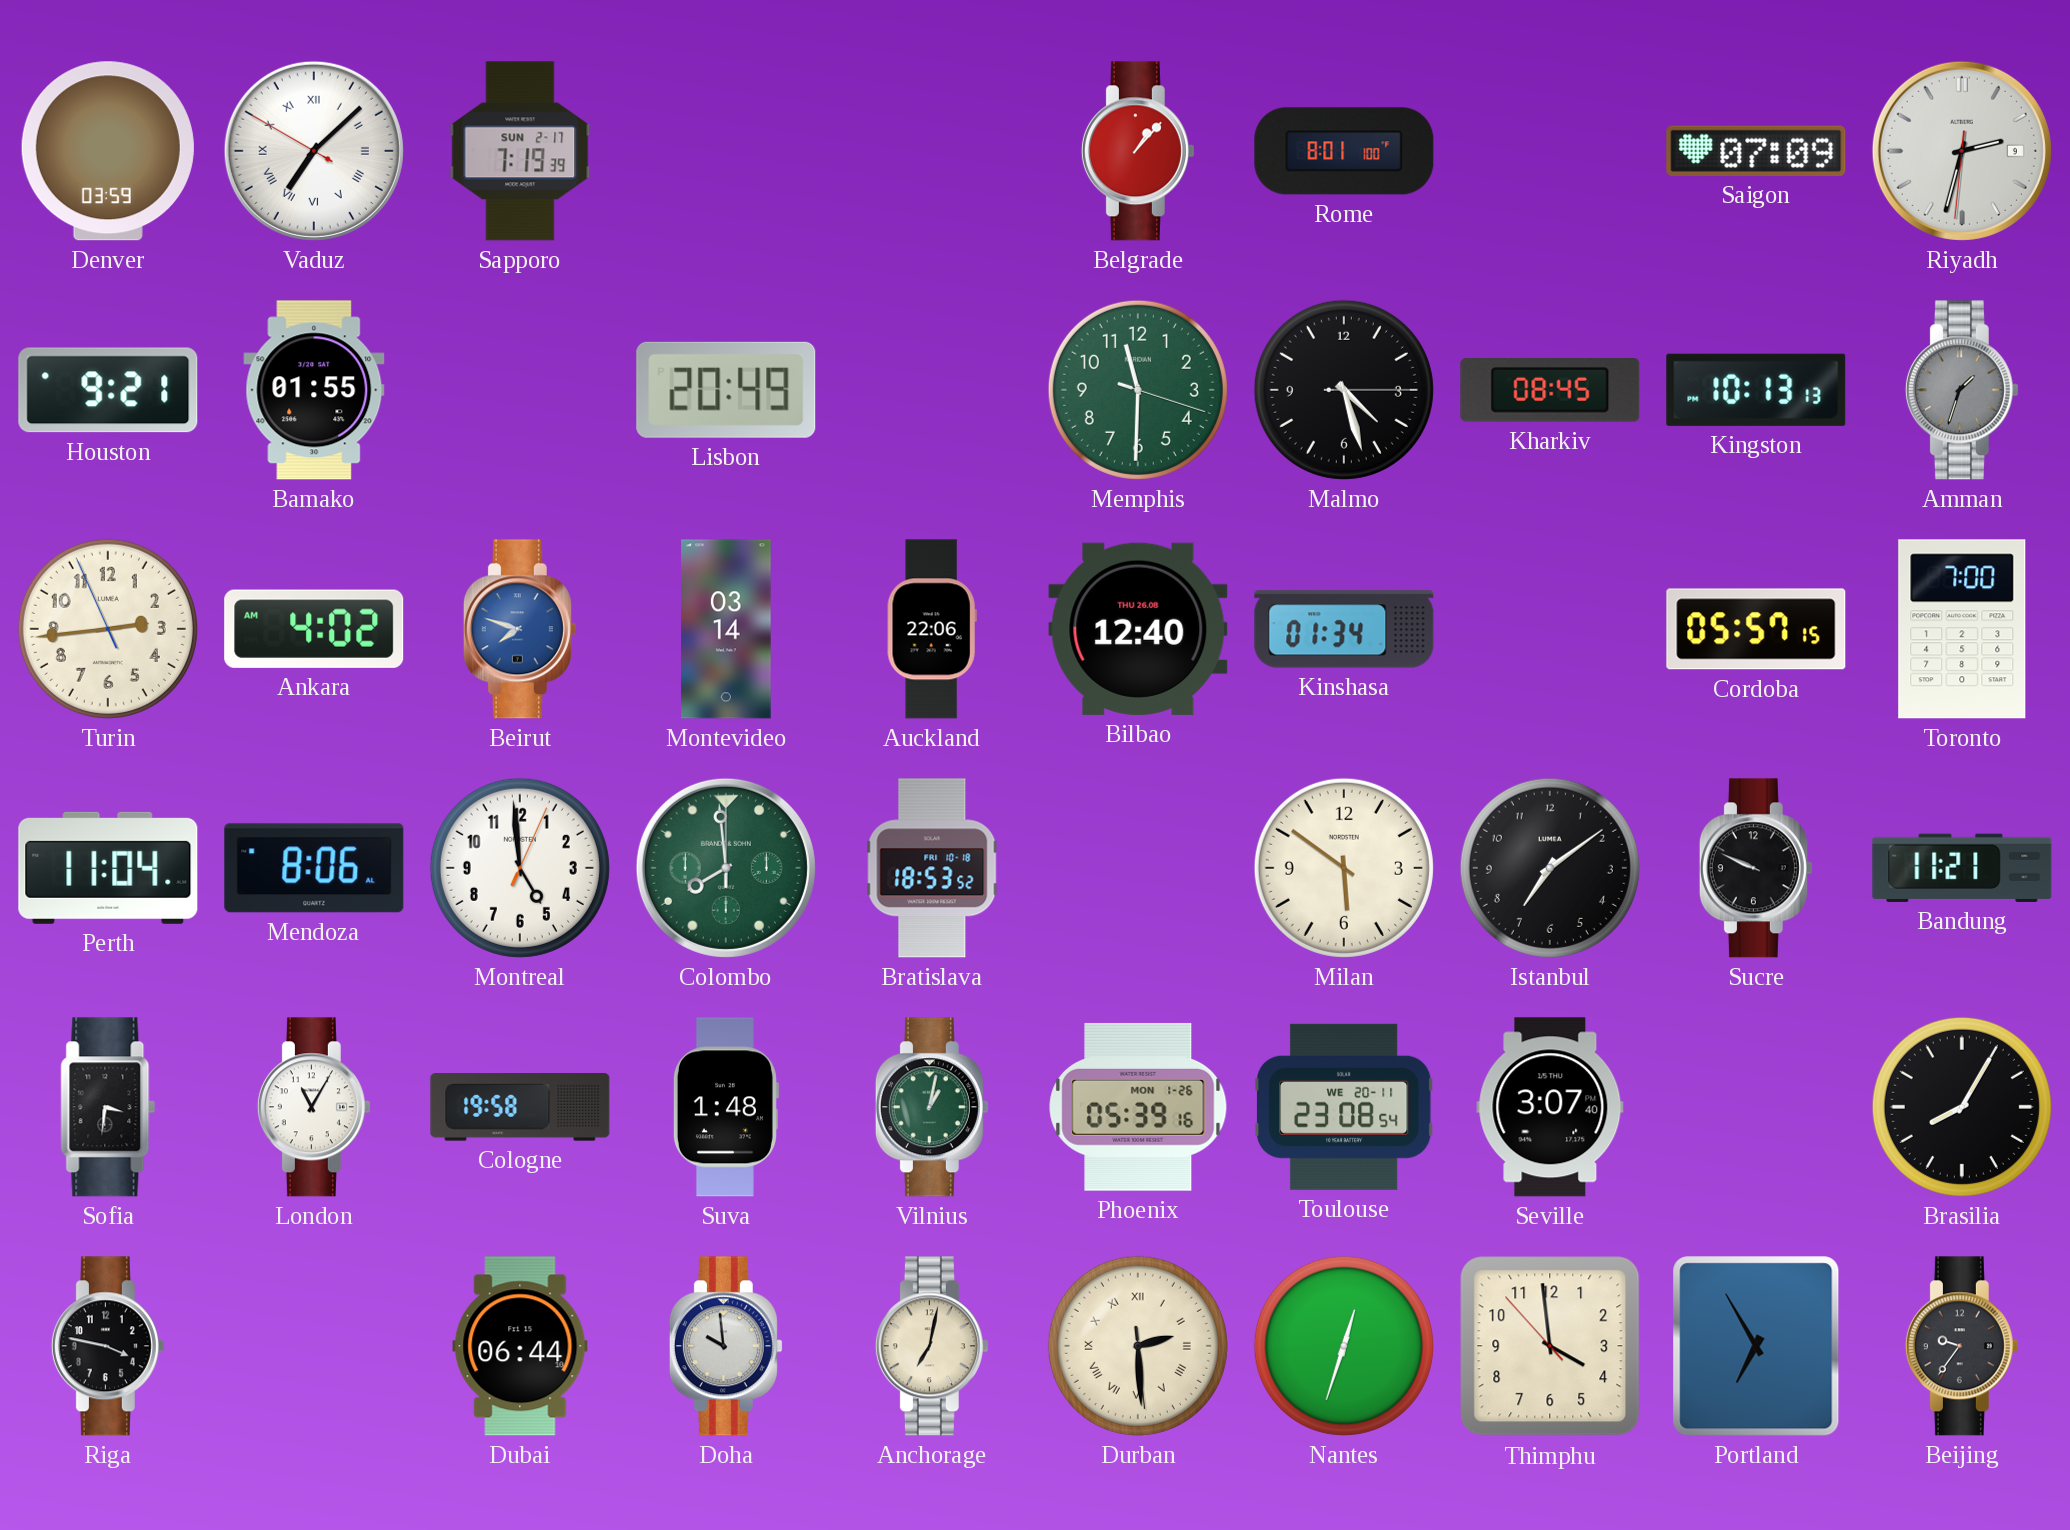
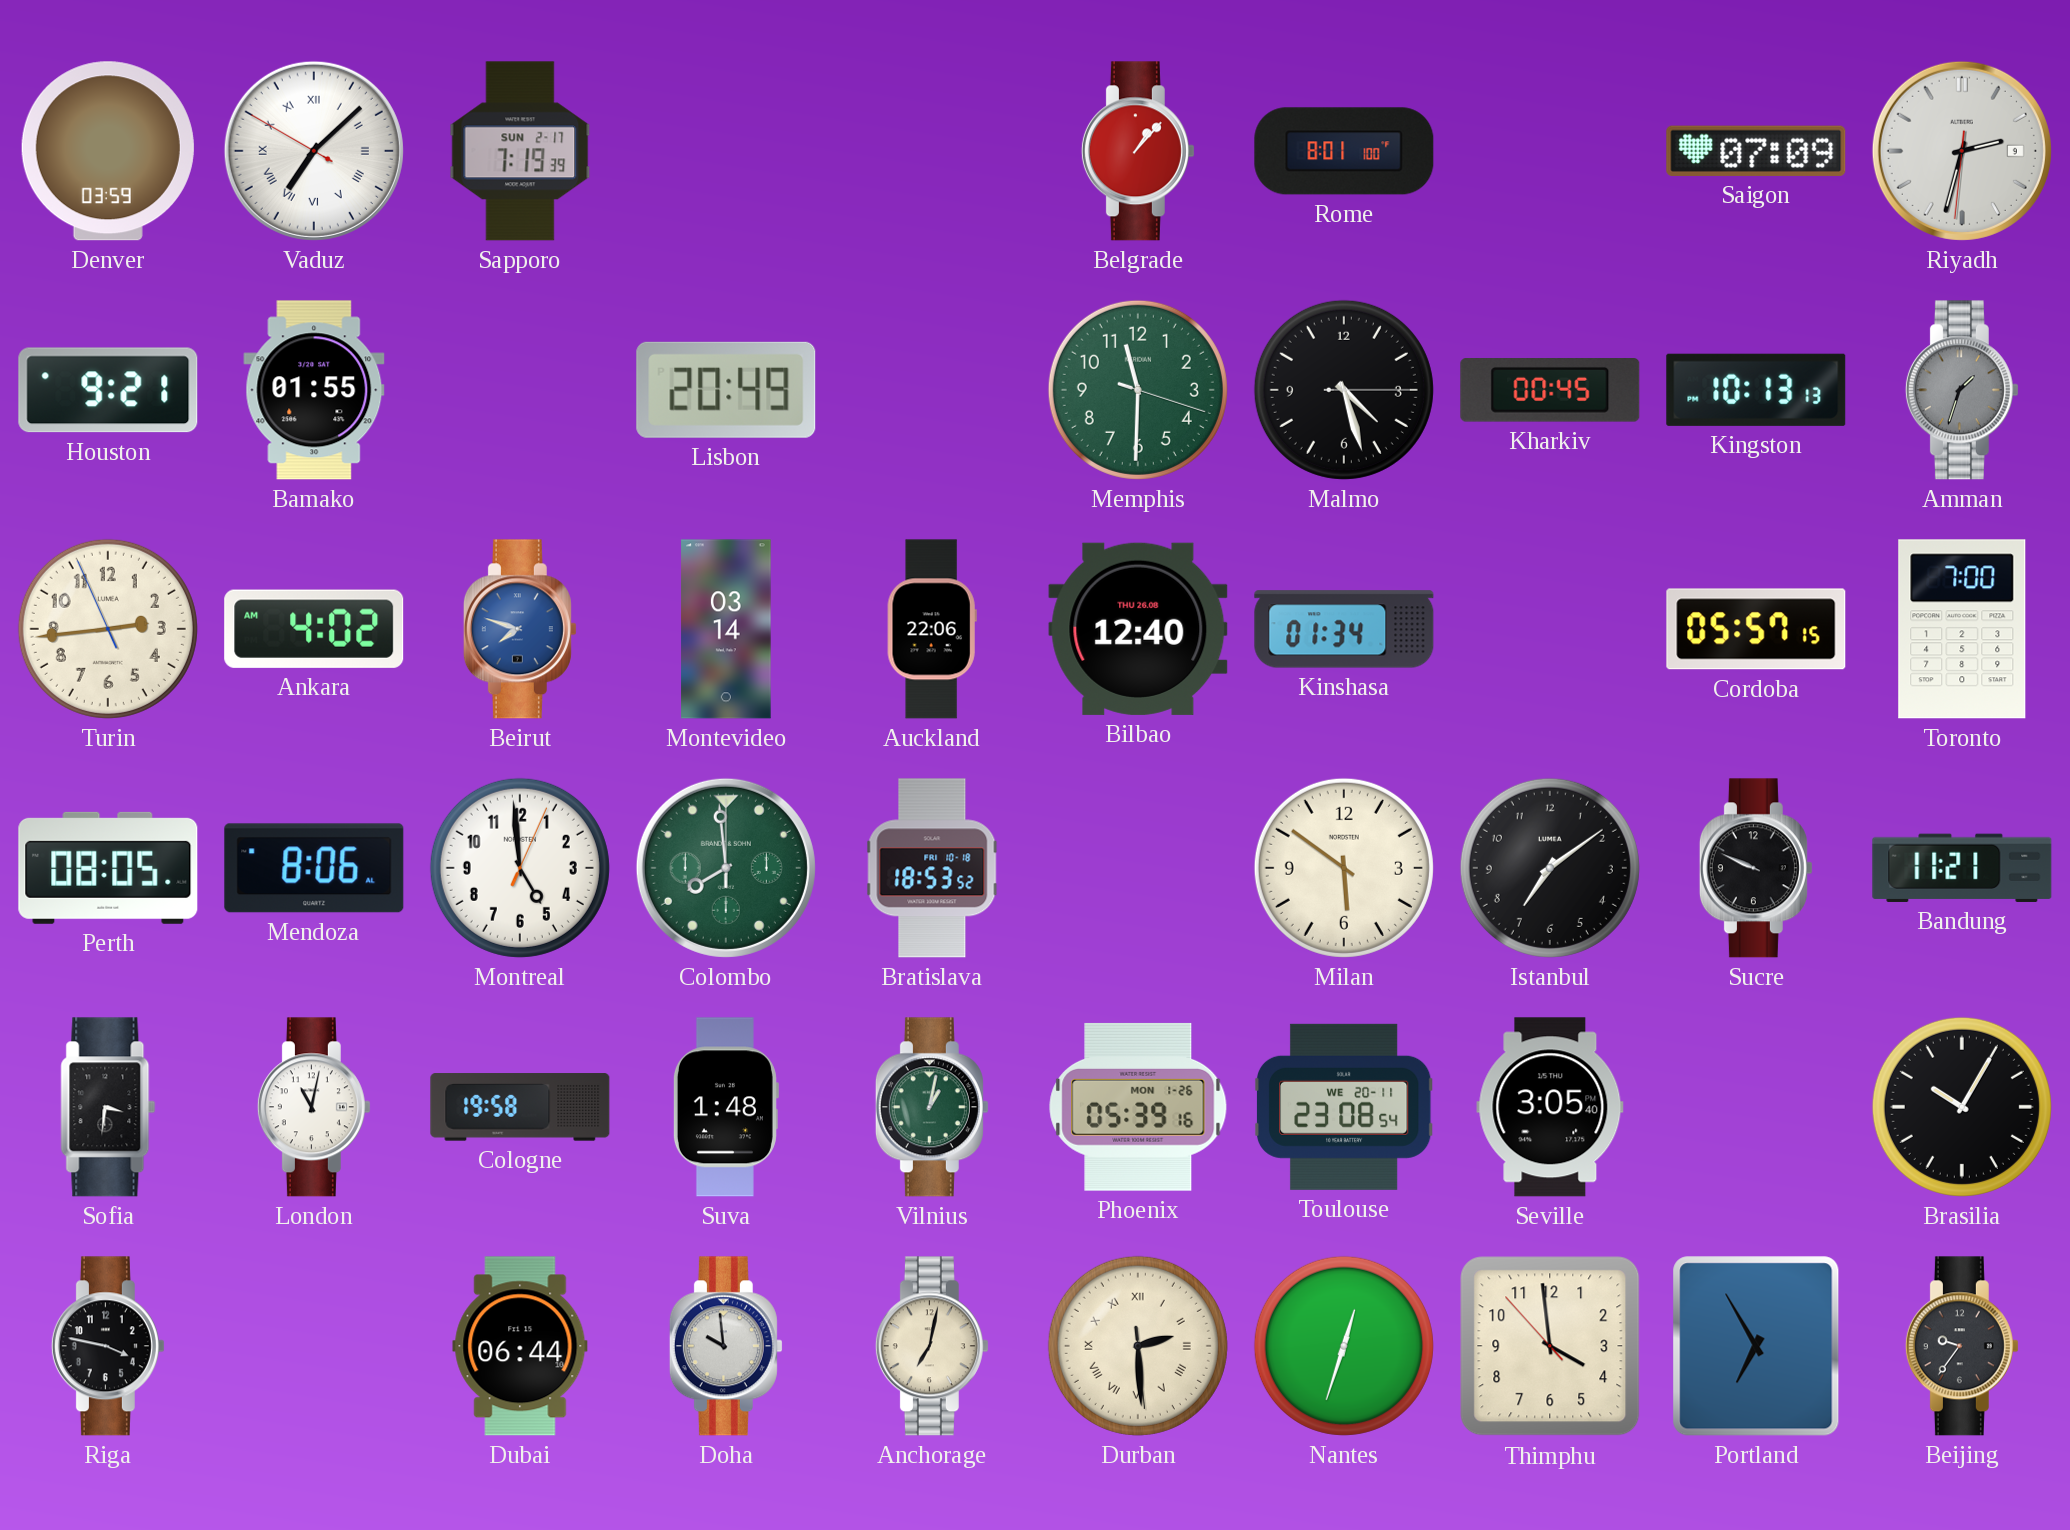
Kharkiv: 08:45 -> 00:45 (1550, 391)
Perth: 11:04 -> 08:05 (108, 868)
London: 11:05 -> 11:02 (314, 1107)
Seville: 3:07 -> 3:05 (1550, 1107)
Brasilia: 8:05 -> 10:05 (1962, 1107)
